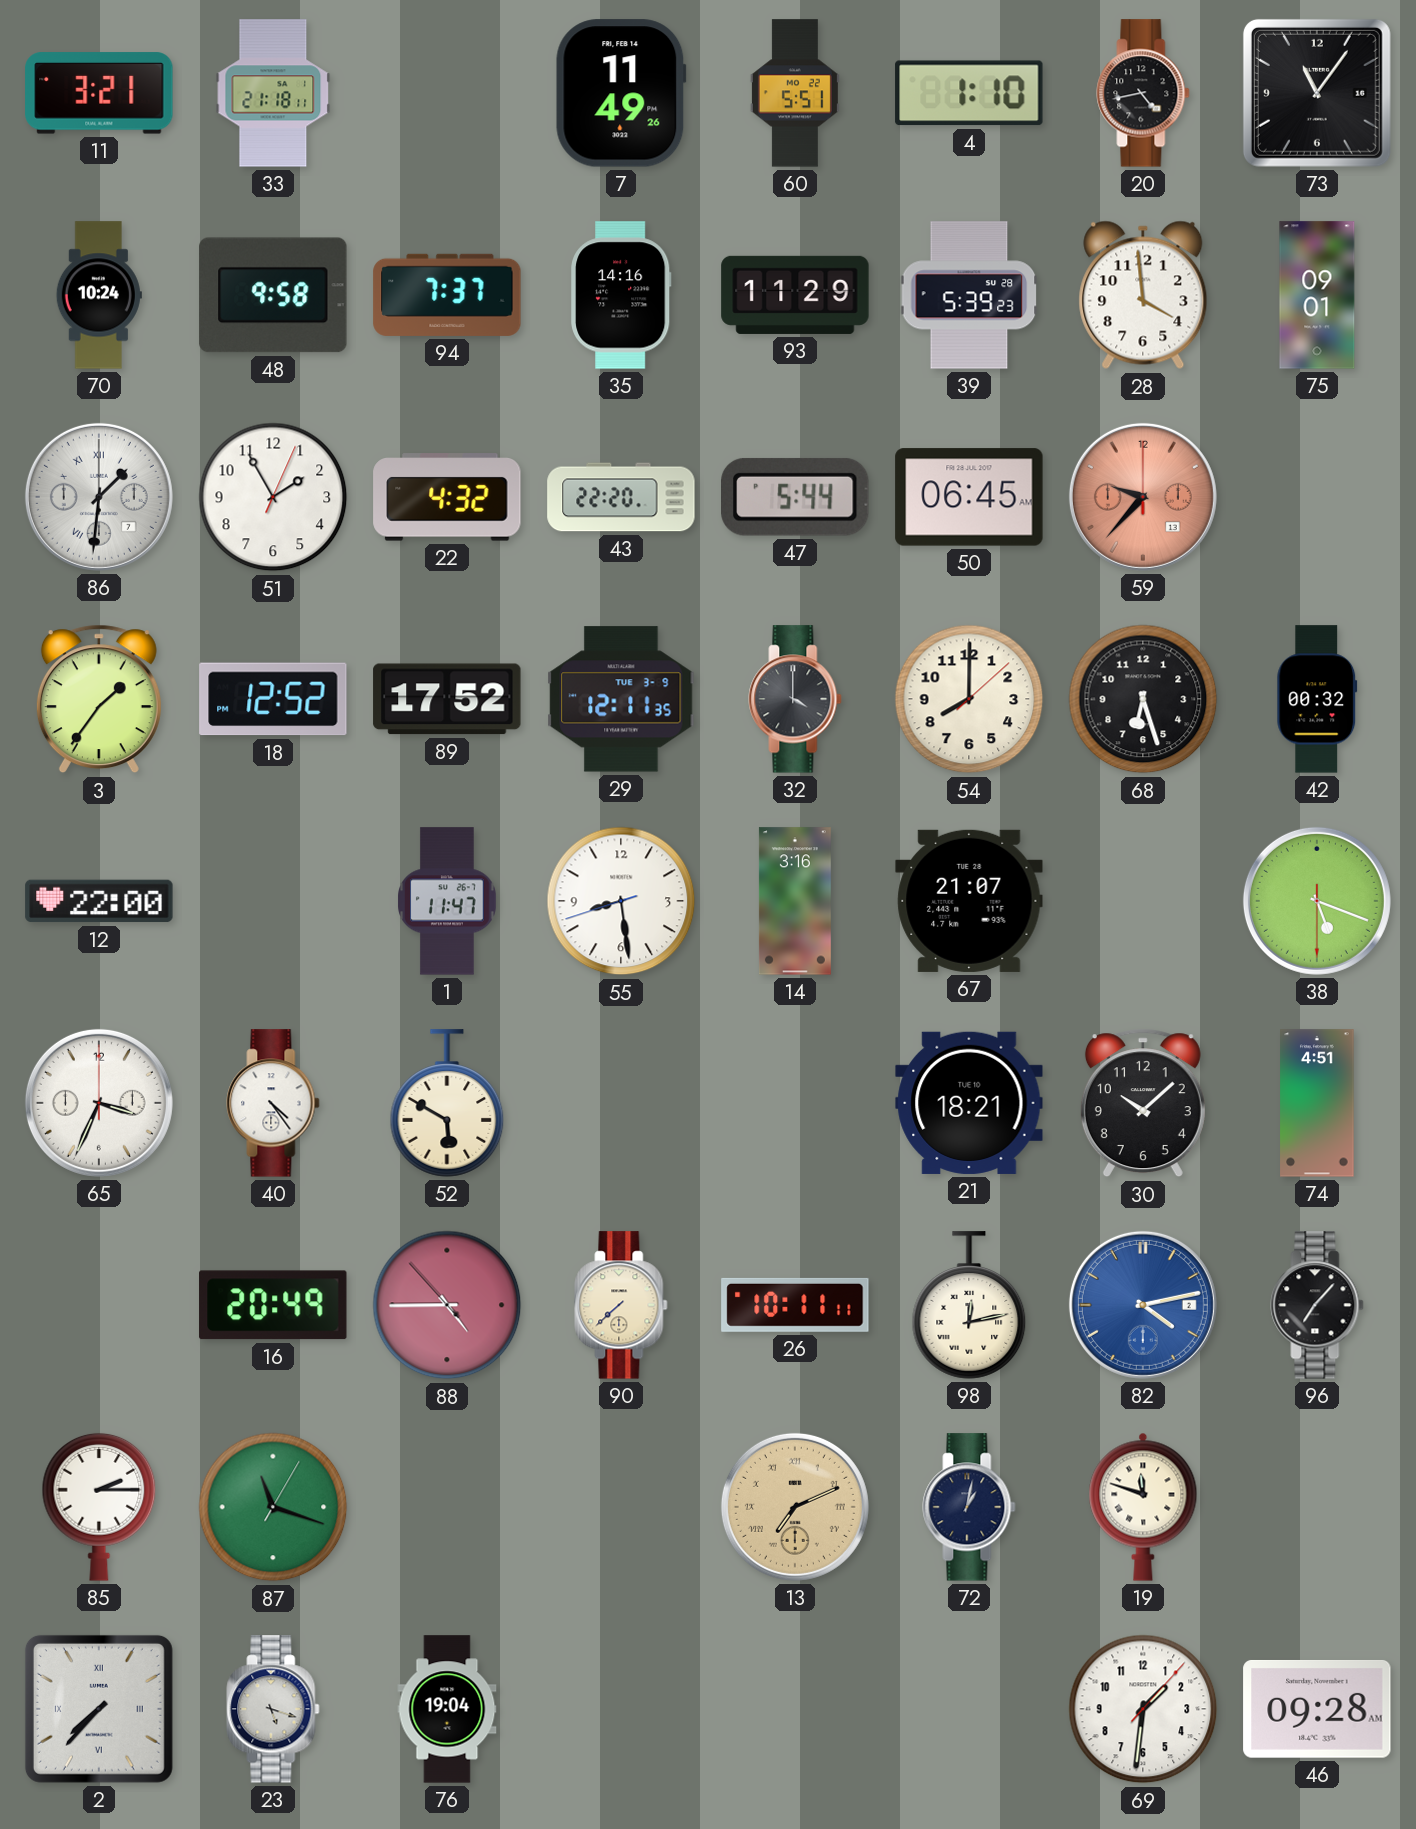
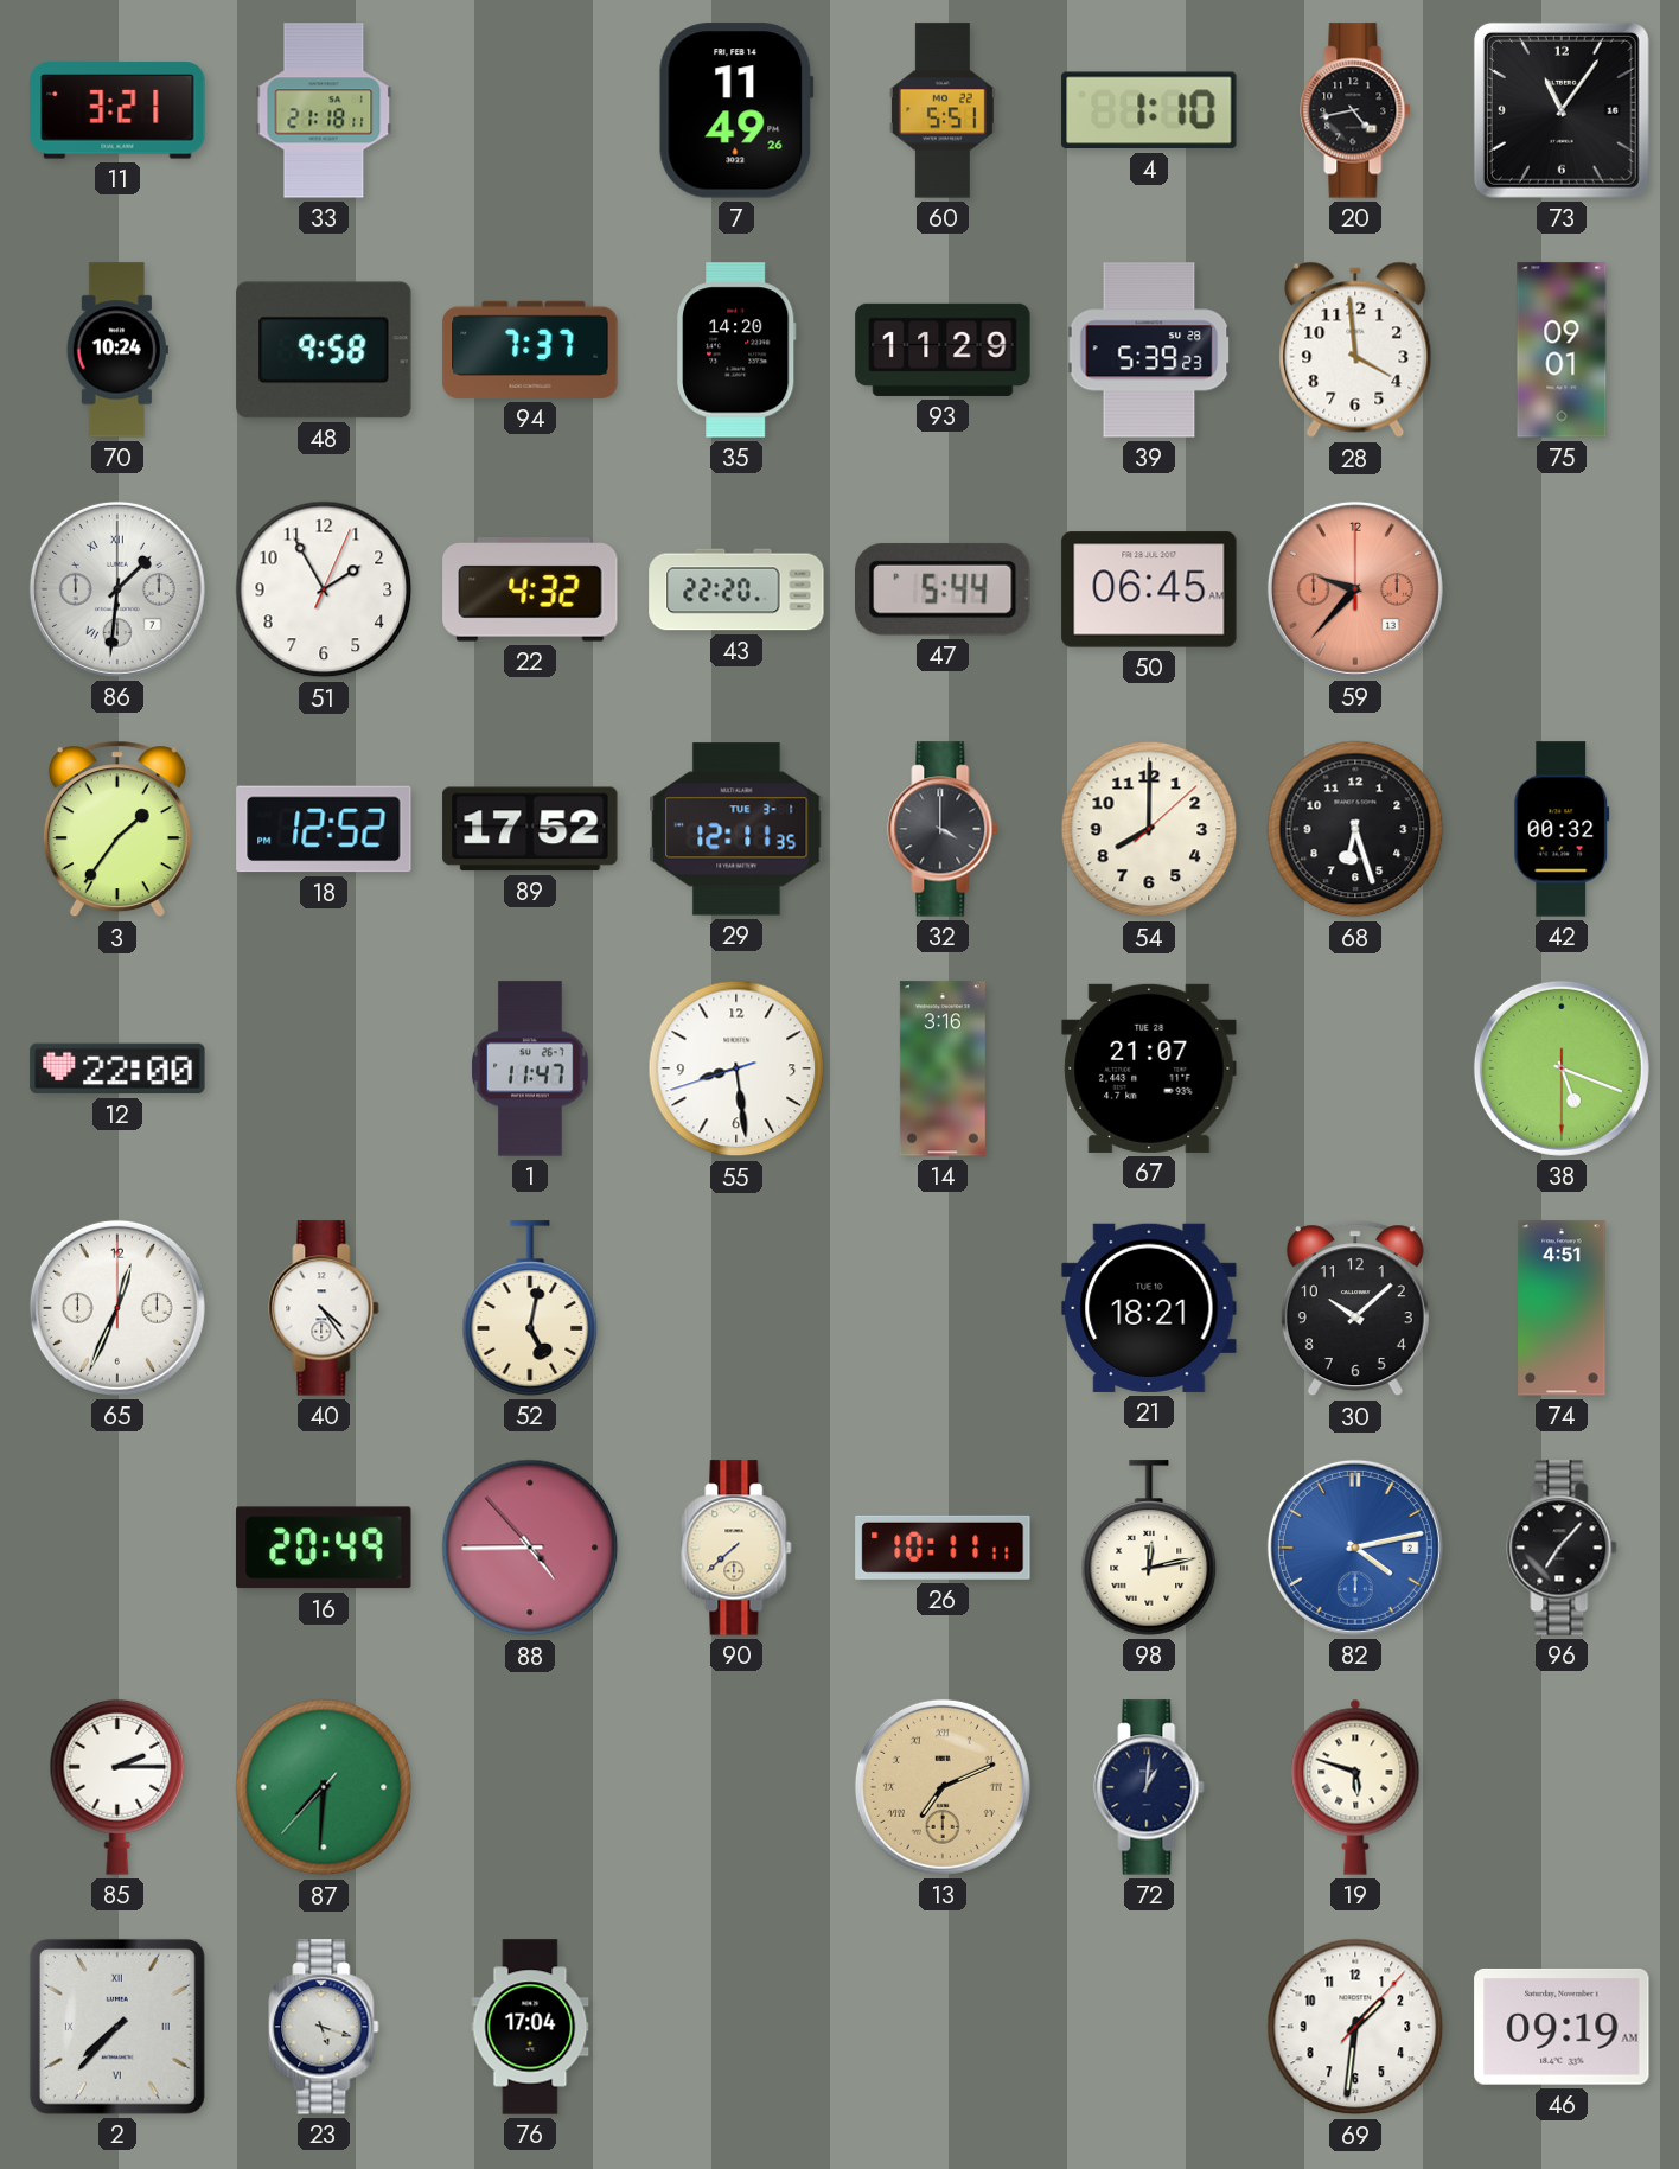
35: 14:16 -> 14:20 (736, 350)
29 date: TUE 3-9 -> TUE 3-1 (736, 829)
65: 3:34 -> 12:34 (117, 1308)
52: 5:50 -> 5:02 (530, 1308)
87: 11:18 -> 7:30 (324, 1787)
72: 1:02 -> 1:01 (1149, 1787)
19: 11:48 -> 5:48 (1355, 1787)
76: 19:04 -> 17:04 (530, 2027)
46: 09:28 -> 09:19 (1562, 2027)
